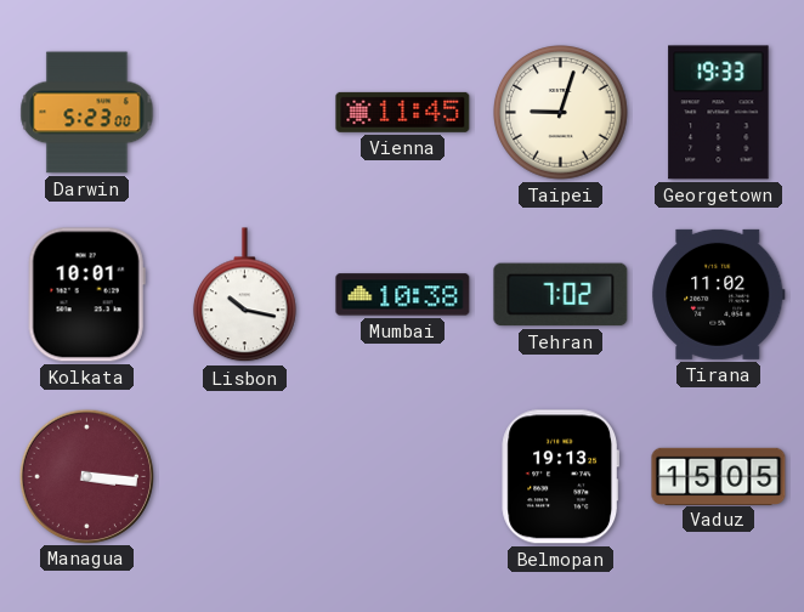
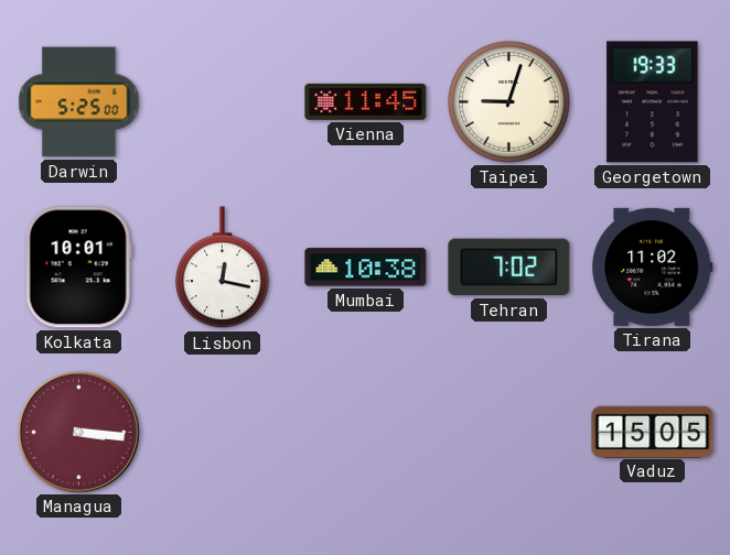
Darwin: 5:23 -> 5:25 (79, 102)
Lisbon: 10:17 -> 12:17 (222, 268)
Belmopan: 19:13 -> none (560, 477)
